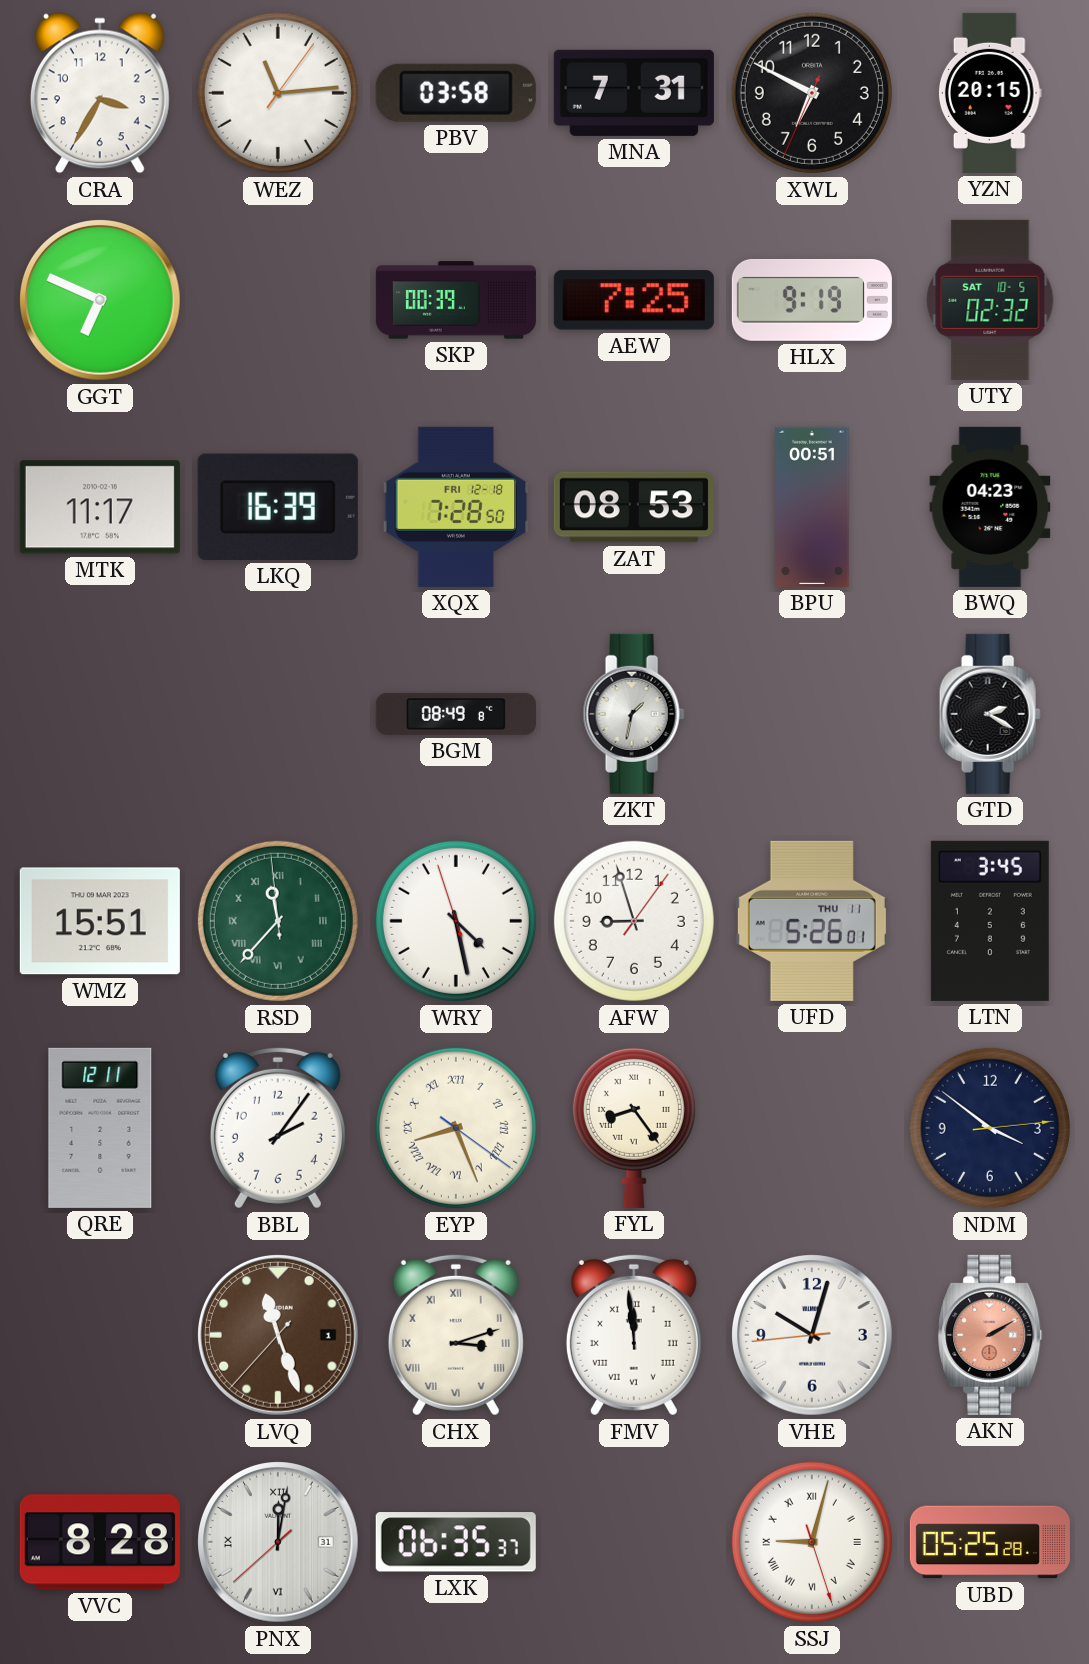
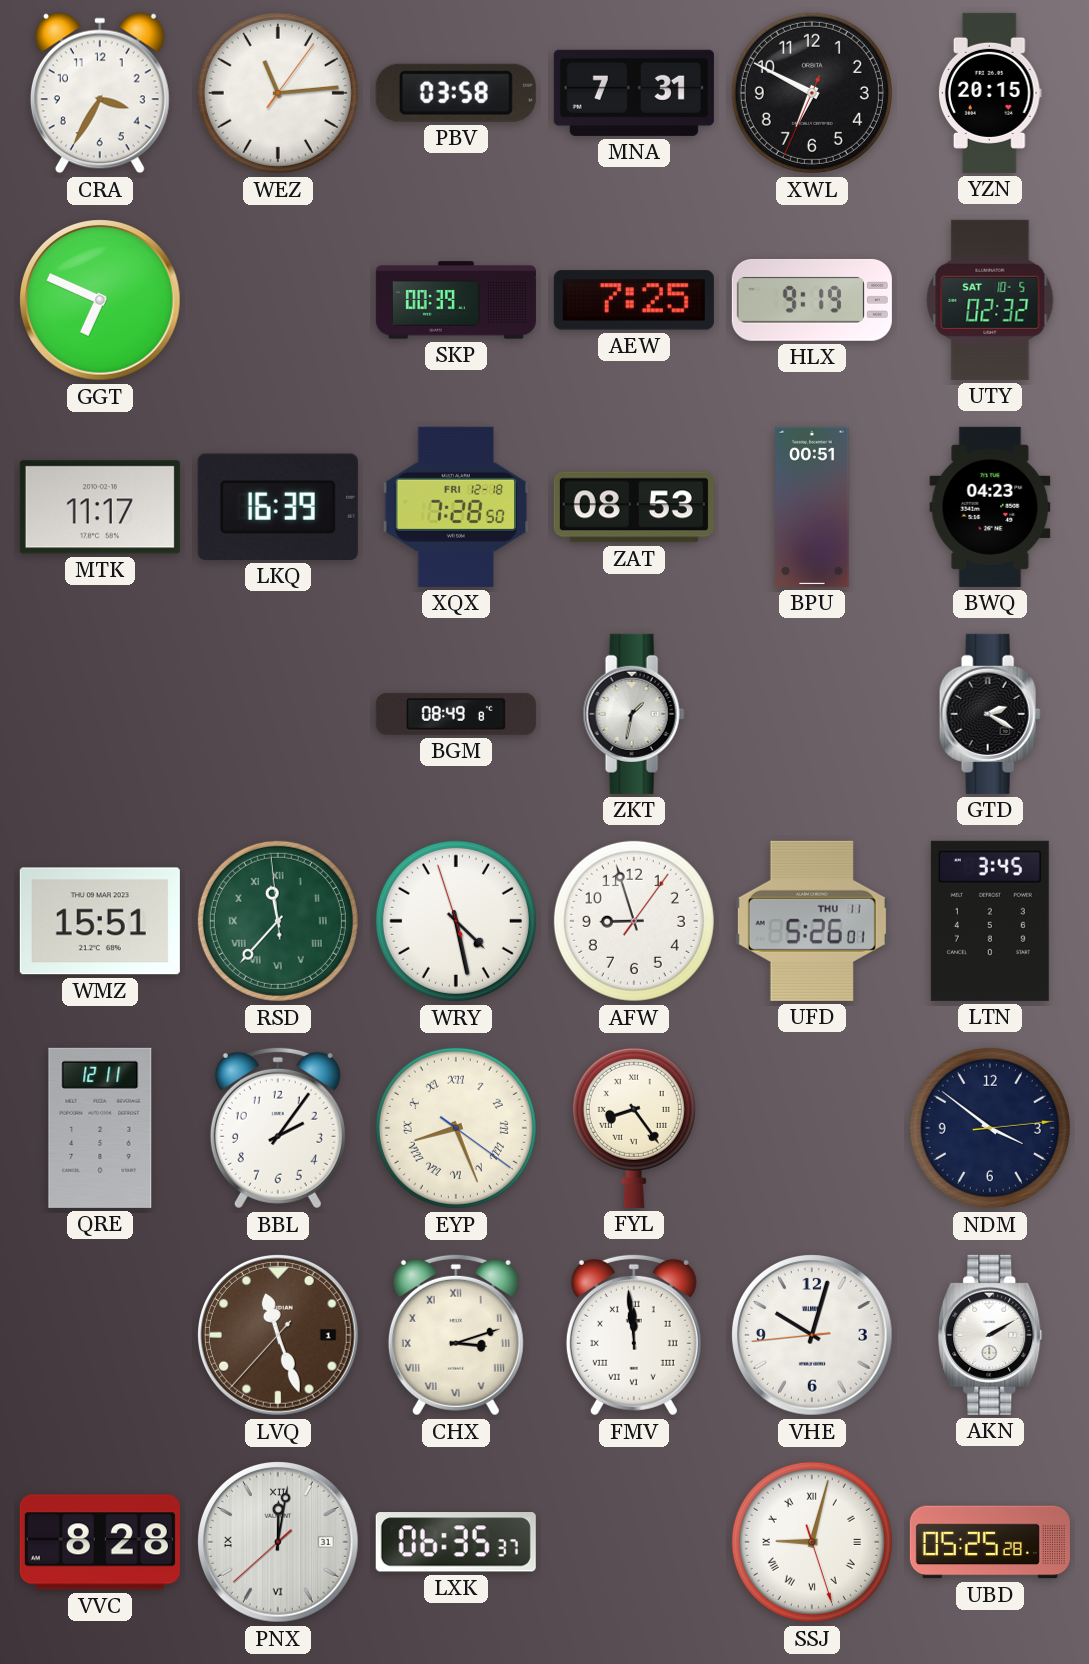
AKN dial: salmon -> white (990, 1335)
